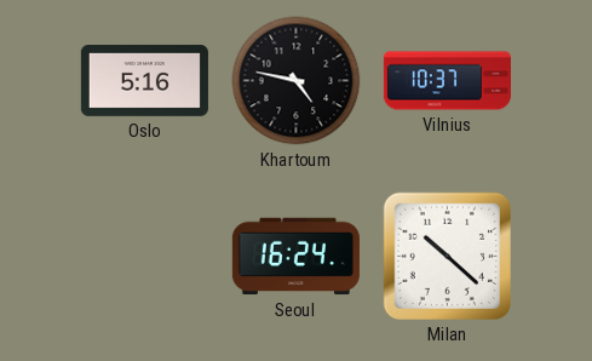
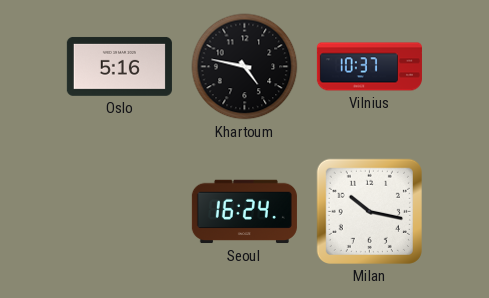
Milan: 10:22 -> 10:17 (369, 211)
